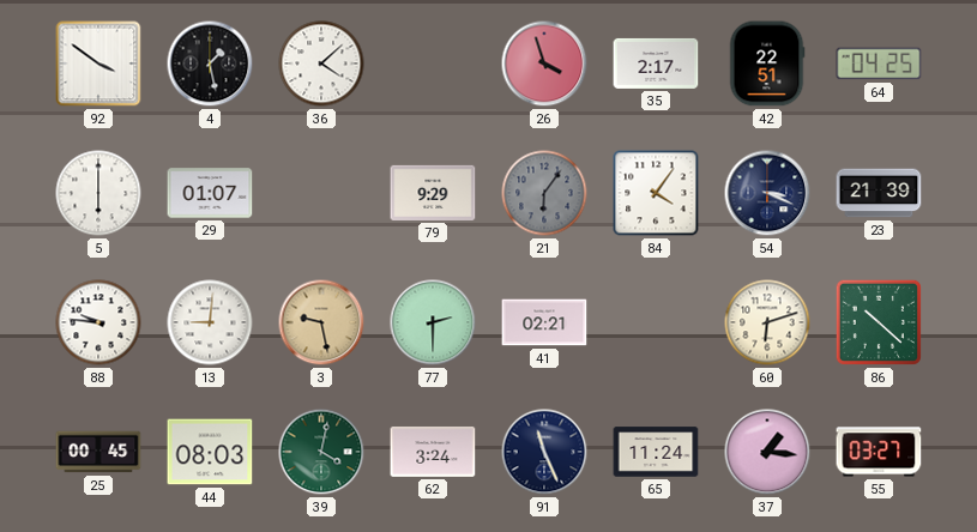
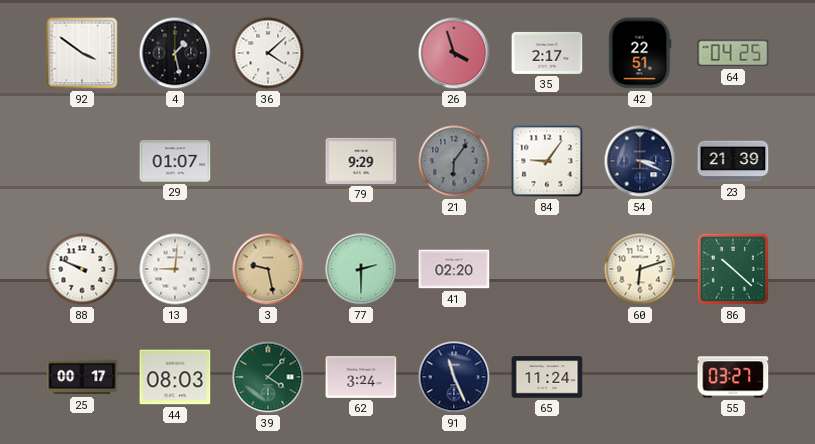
5: 6:00 -> none (98, 193)
84: 4:06 -> 9:06 (547, 161)
88: 9:46 -> 9:49 (82, 269)
41: 02:21 -> 02:20 (454, 269)
25: 00:45 -> 00:17 (82, 377)
39: 4:02 -> 4:07 (268, 377)
37: 1:16 -> none (767, 452)
